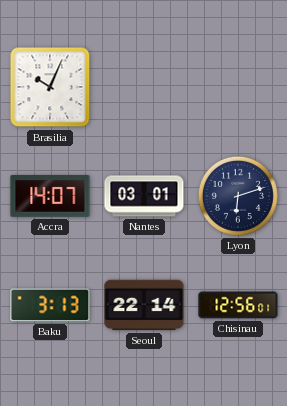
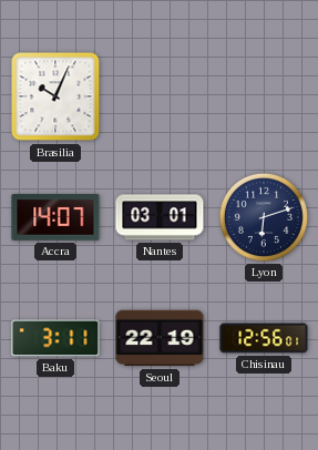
Baku: 3:13 -> 3:11 (55, 338)
Seoul: 22:14 -> 22:19 (160, 338)
